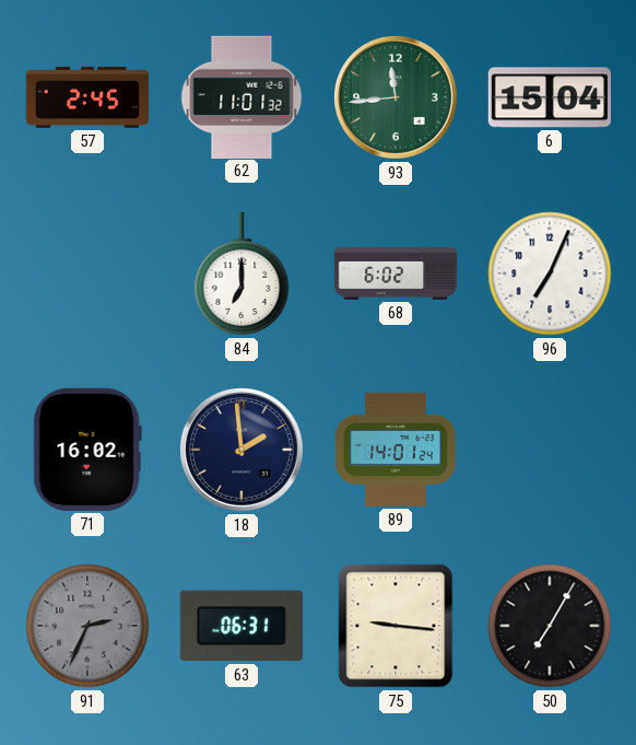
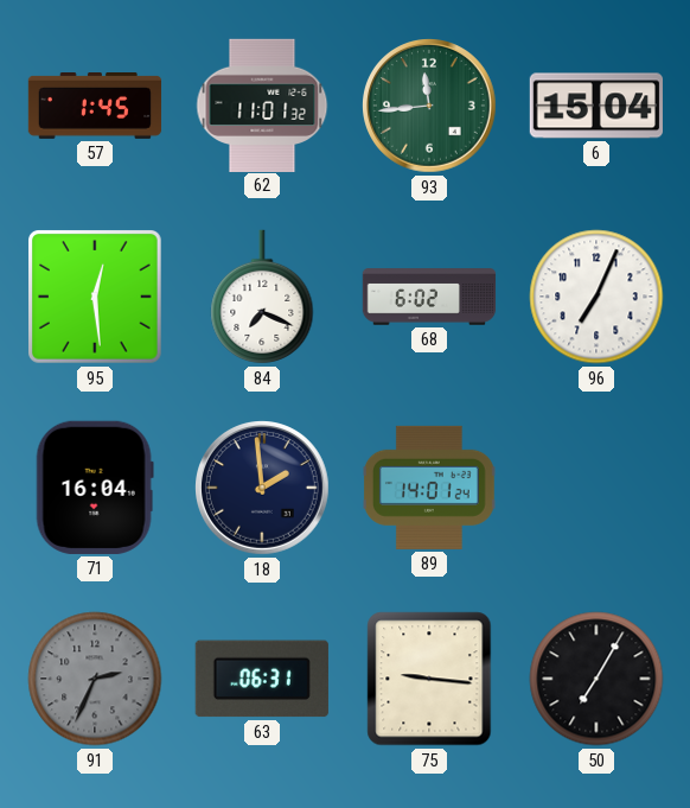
57: 2:45 -> 1:45 (95, 107)
95: none -> 12:29 (96, 298)
84: 7:00 -> 7:19 (262, 297)
71: 16:02 -> 16:04 (95, 488)
